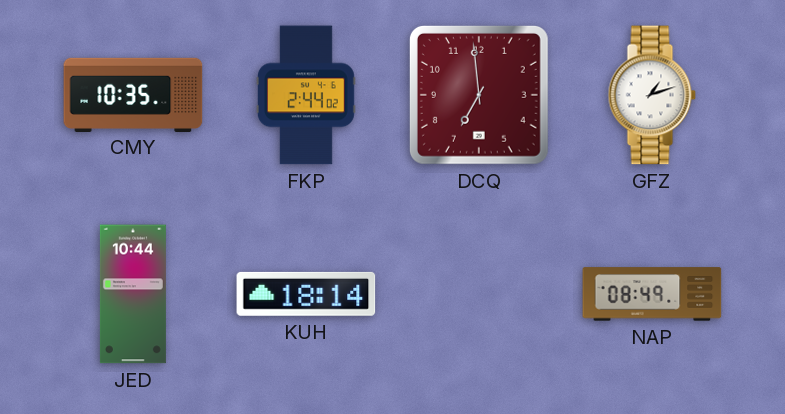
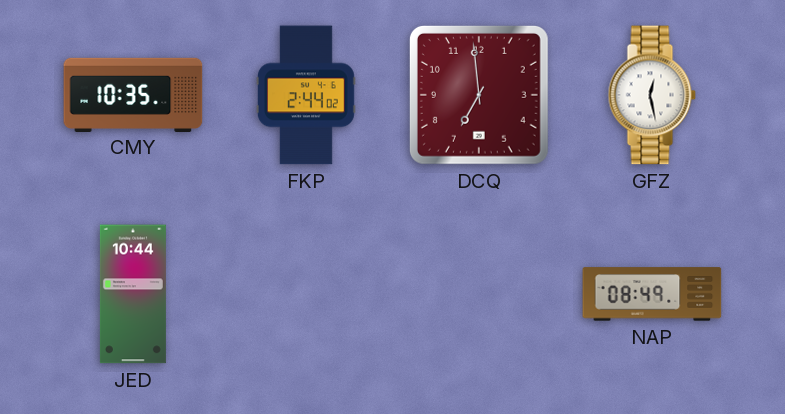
GFZ: 1:12 -> 12:28 (652, 95)
KUH: 18:14 -> none (306, 294)
